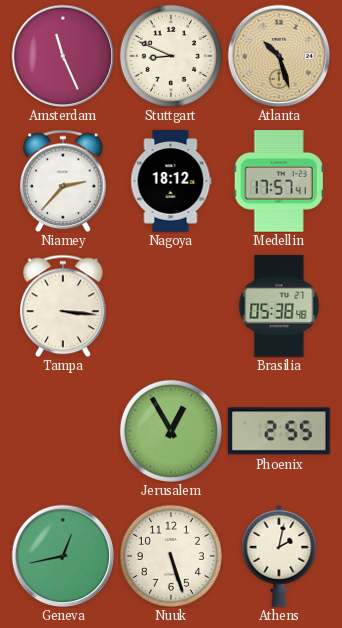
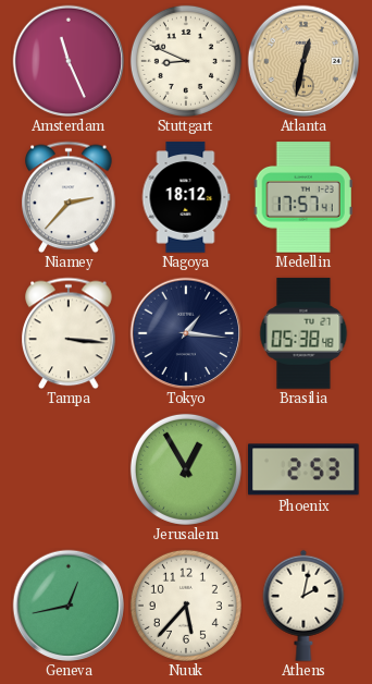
Atlanta: 10:27 -> 12:32 (303, 61)
Tokyo: none -> 1:16 (186, 333)
Phoenix: 2:55 -> 2:53 (305, 469)
Nuuk: 5:27 -> 5:37 (186, 606)
